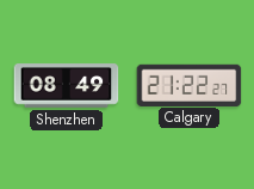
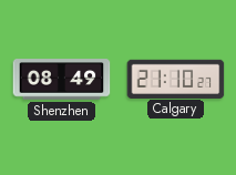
Calgary: 21:22 -> 21:10 (176, 79)
